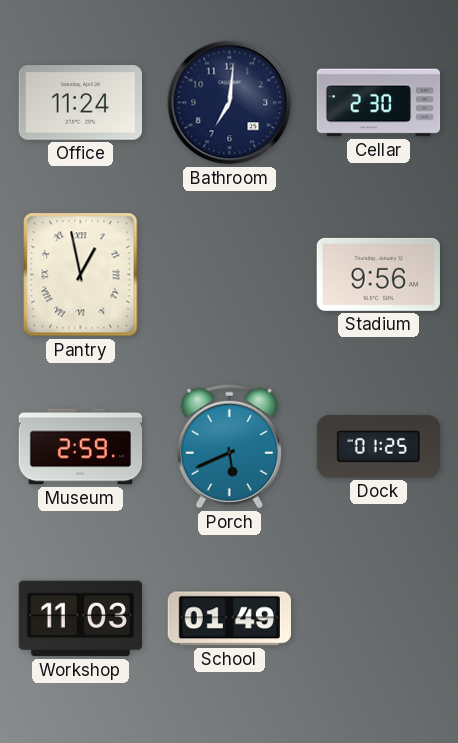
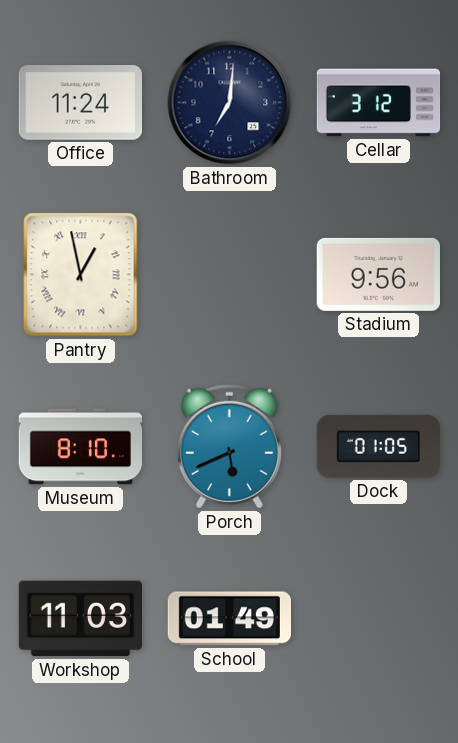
Cellar: 2:30 -> 3:12 (379, 103)
Museum: 2:59 -> 8:10 (80, 447)
Dock: 01:25 -> 01:05 (378, 446)
